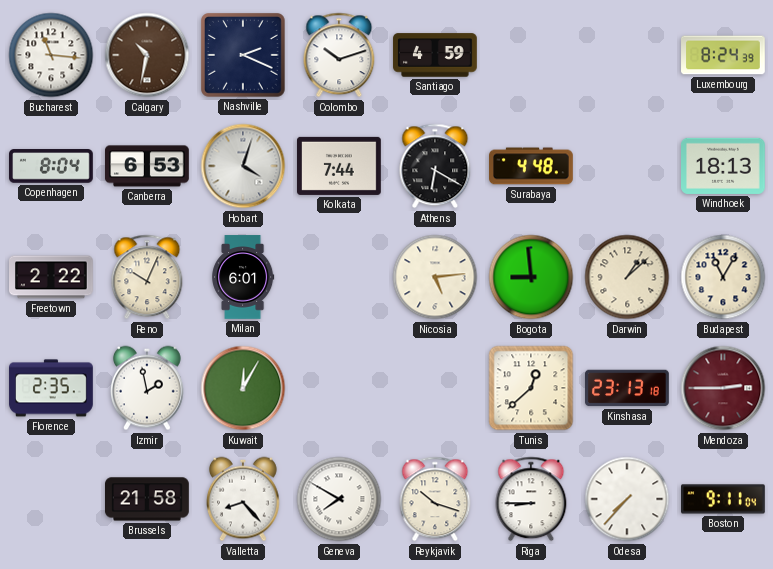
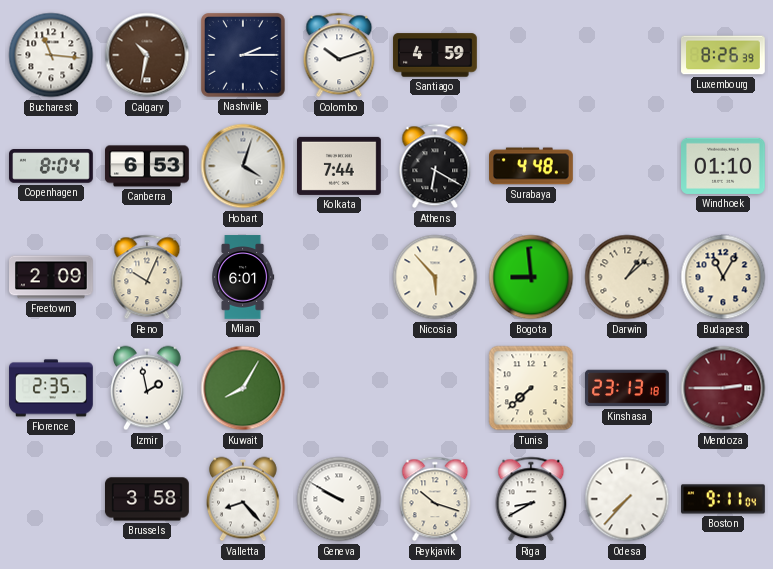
Nashville: 2:19 -> 2:15 (244, 56)
Luxembourg: 8:24 -> 8:26 (723, 55)
Windhoek: 18:13 -> 01:10 (724, 166)
Freetown: 2:22 -> 2:09 (52, 277)
Nicosia: 5:14 -> 5:53 (435, 277)
Kuwait: 12:05 -> 8:05 (243, 388)
Tunis: 12:38 -> 7:38 (531, 388)
Brussels: 21:58 -> 3:58 (147, 499)
Geneva: 7:50 -> 9:50 (339, 499)
Riga: 8:45 -> 8:40 (531, 499)
